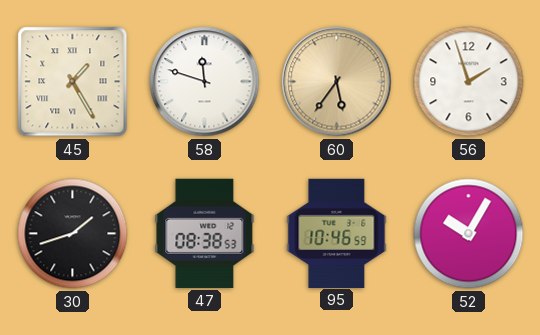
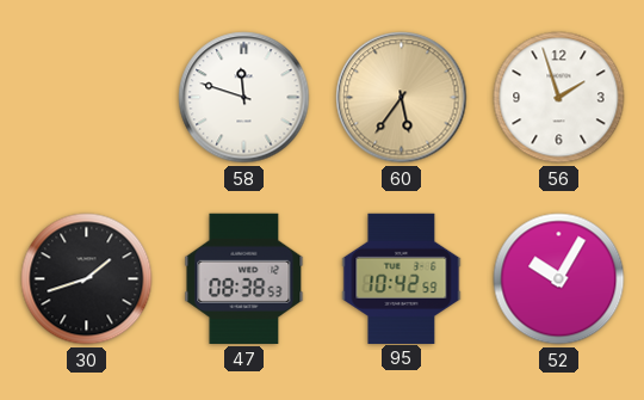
45: 1:25 -> none (73, 82)
95: 10:46 -> 10:42 (402, 278)
